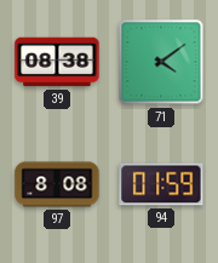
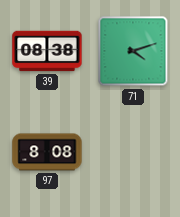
71: 4:09 -> 4:12 (133, 51)
94: 01:59 -> none (161, 184)
